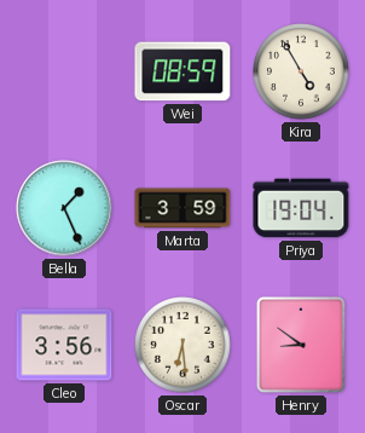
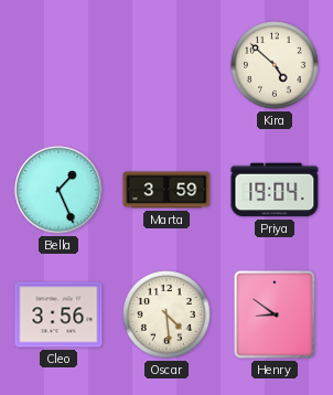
Wei: 08:59 -> none (182, 71)
Kira: 4:55 -> 4:52 (275, 65)
Oscar: 6:29 -> 4:29 (166, 314)
